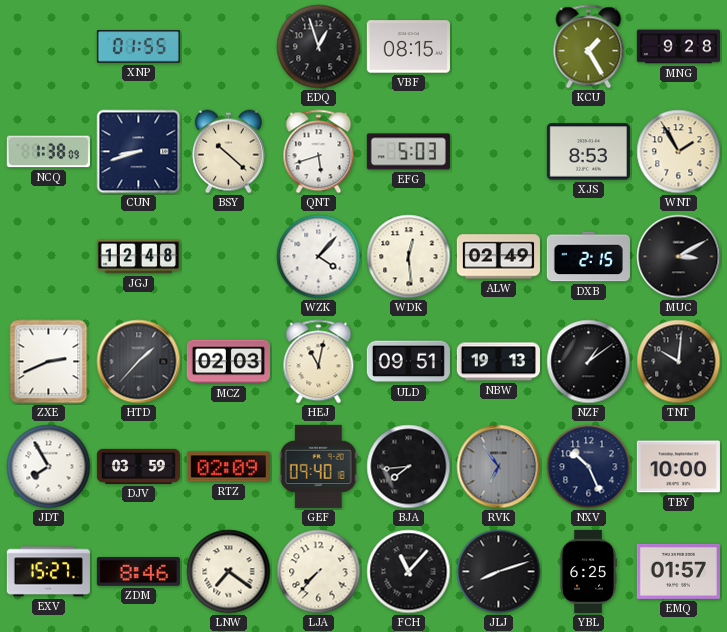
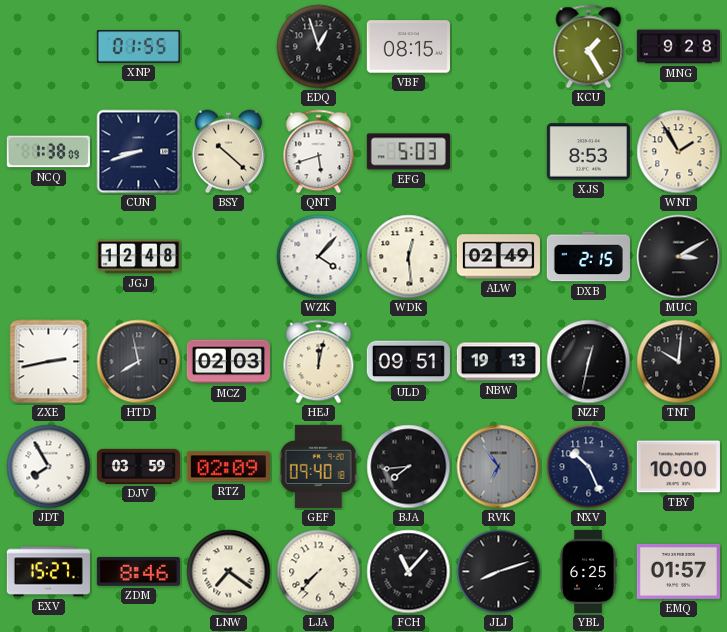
ZXE: 2:41 -> 2:43 (49, 362)
HTD: 1:37 -> 7:58 (139, 362)
HEJ: 11:02 -> 12:02 (319, 362)
NZF: 1:09 -> 12:32 (589, 362)
